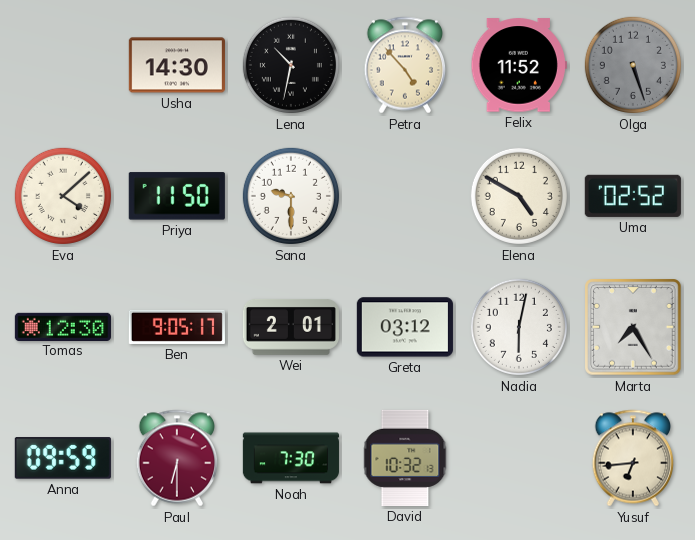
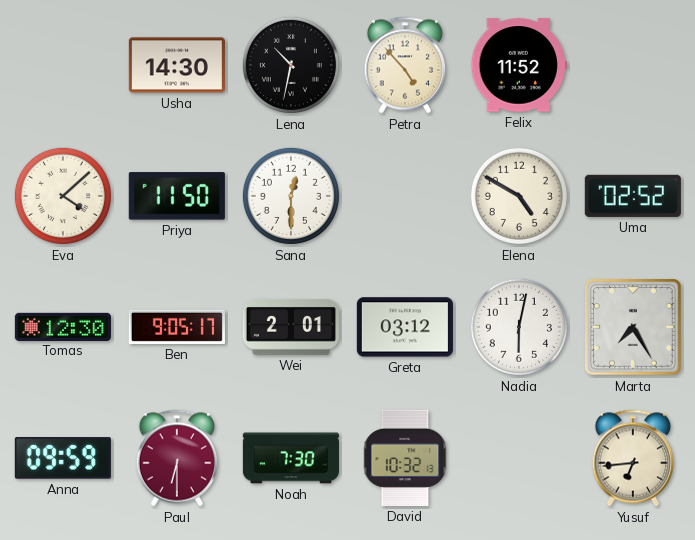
Olga: 5:27 -> none (633, 65)
Sana: 9:30 -> 12:30 (291, 196)
